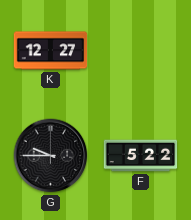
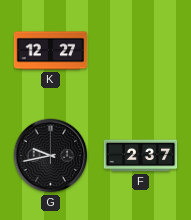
G: 9:45 -> 9:43 (51, 156)
F: 5:22 -> 2:37 (141, 156)
